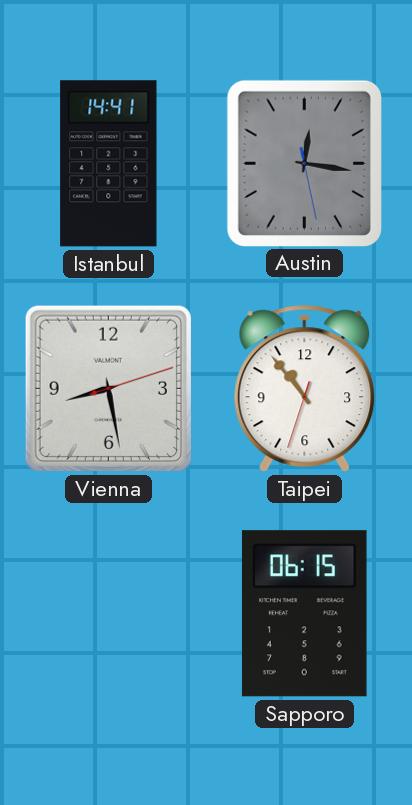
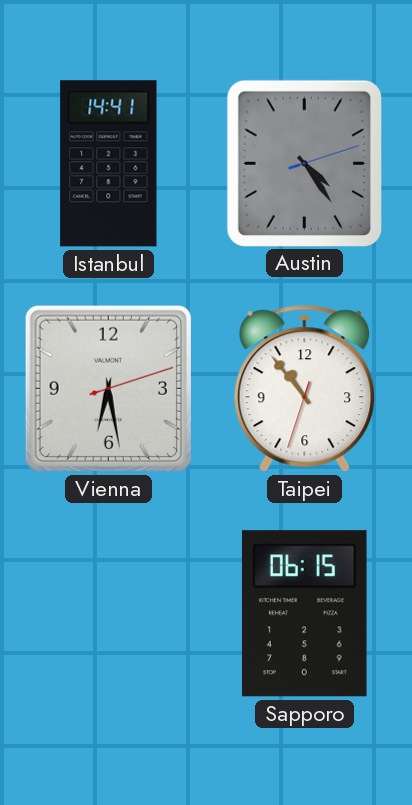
Austin: 12:16 -> 4:24 (304, 163)
Vienna: 8:28 -> 6:28 (108, 388)
